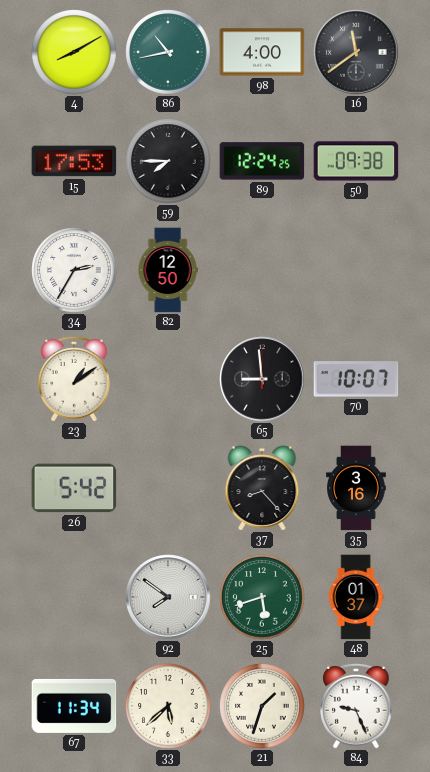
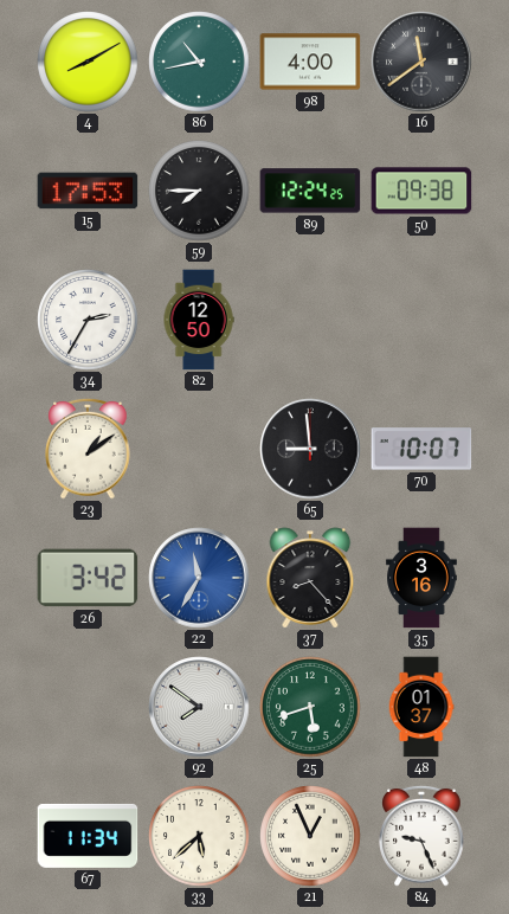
26: 5:42 -> 3:42 (88, 578)
22: none -> 11:35 (199, 578)
21: 1:33 -> 12:56 (310, 836)
